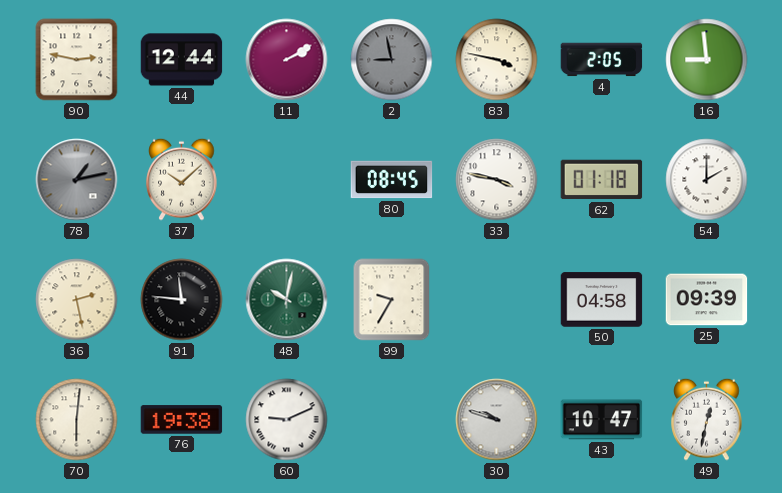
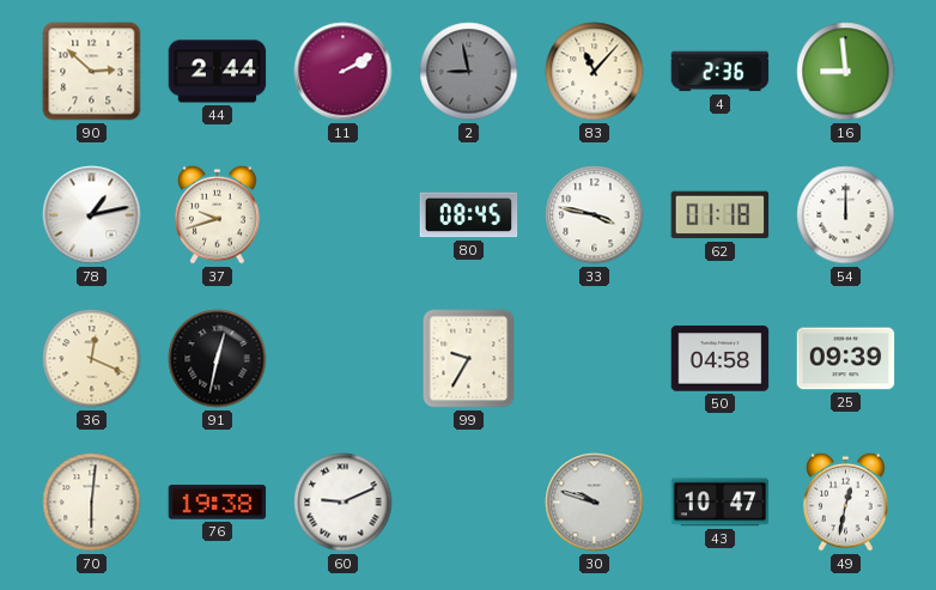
90: 2:47 -> 2:52 (92, 72)
44: 12:44 -> 2:44 (218, 72)
83: 3:47 -> 11:07 (595, 72)
4: 2:05 -> 2:36 (721, 72)
78 dial: grey -> white (92, 215)
37: 10:08 -> 9:42 (218, 214)
54: 2:00 -> 12:00 (846, 215)
36: 2:28 -> 12:19 (92, 359)
91: 11:46 -> 12:32 (218, 359)
48: 10:02 -> none (287, 300)
